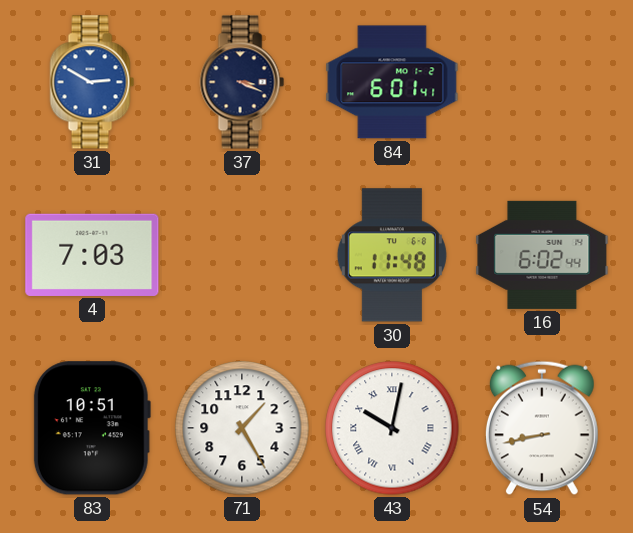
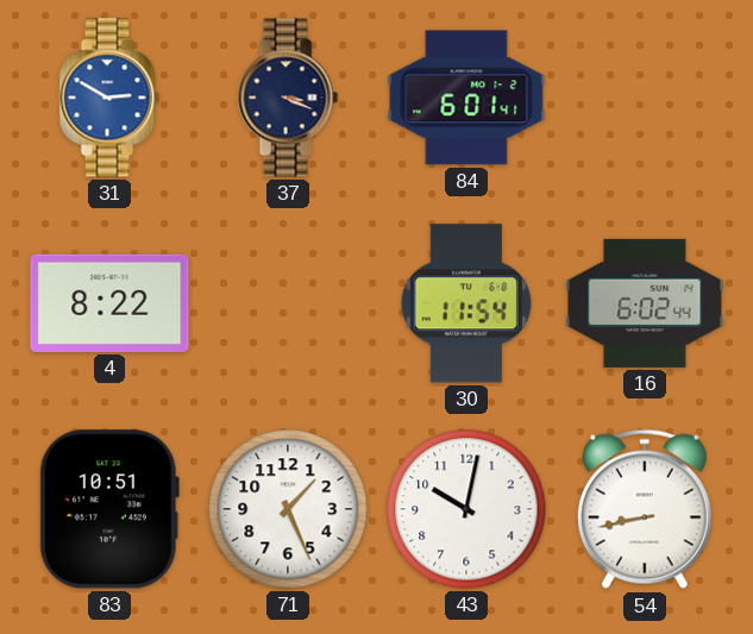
4: 7:03 -> 8:22 (109, 303)
30: 11:48 -> 11:54 (466, 303)
71: 1:25 -> 1:26 (288, 509)
43 numerals: Roman -> Arabic (466, 509)
